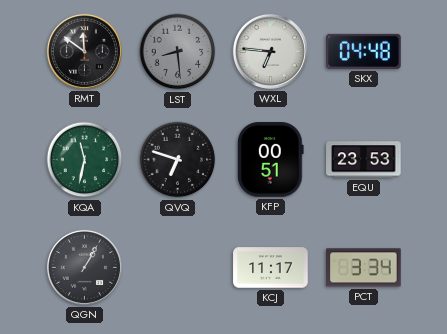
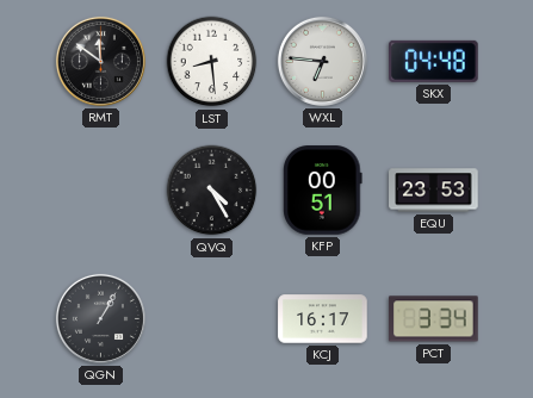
LST dial: grey -> white (212, 62)
KQA: 11:32 -> none (85, 160)
QVQ: 6:48 -> 4:25 (212, 191)
KCJ: 11:17 -> 16:17 (323, 319)
